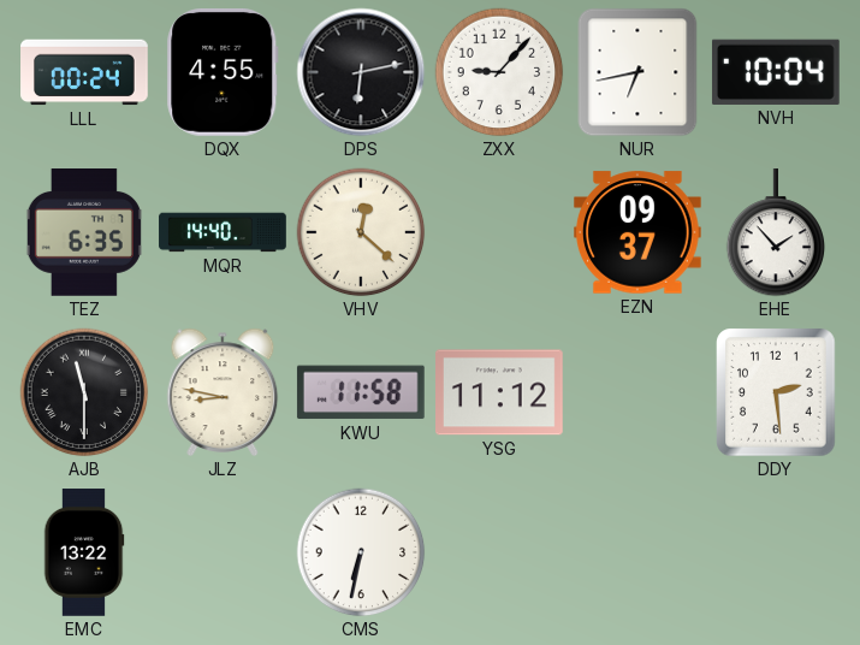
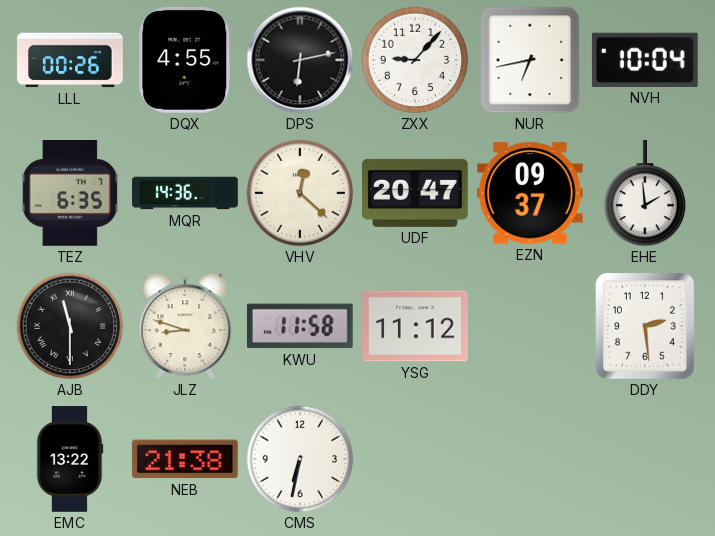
LLL: 00:24 -> 00:26 (70, 60)
MQR: 14:40 -> 14:36 (185, 193)
UDF: none -> 20:47 (416, 193)
EHE: 1:53 -> 1:59 (645, 194)
JLZ: 8:47 -> 8:48 (185, 326)
NEB: none -> 21:38 (185, 459)
